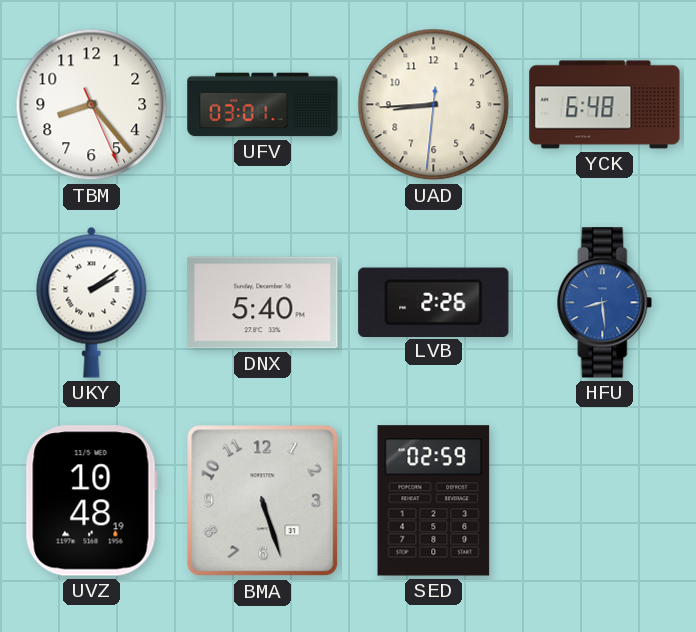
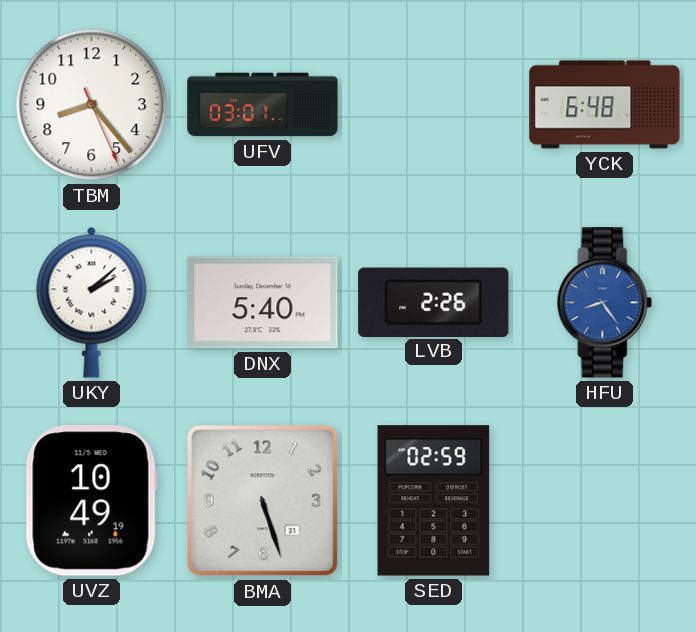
UAD: 8:44 -> none (434, 105)
UKY: 2:09 -> 2:08 (92, 302)
HFU: 8:29 -> 8:24 (605, 303)
UVZ: 10:48 -> 10:49 (91, 501)
